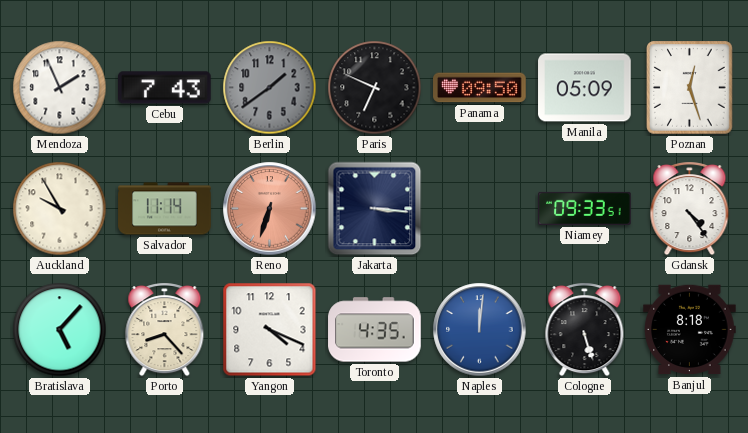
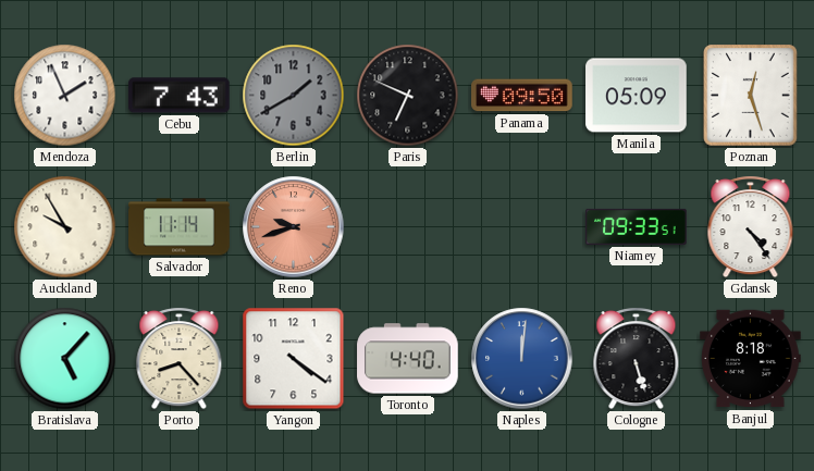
Berlin: 1:39 -> 1:40 (294, 96)
Reno: 6:33 -> 9:42 (294, 227)
Jakarta: 3:16 -> none (375, 209)
Yangon: 4:19 -> 4:21 (294, 359)
Toronto: 4:35 -> 4:40 (408, 359)
